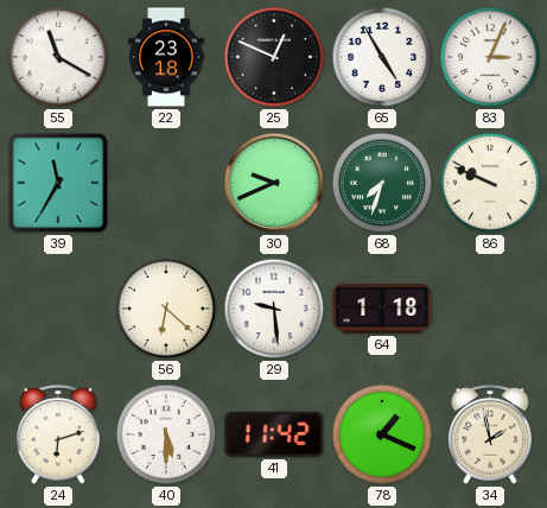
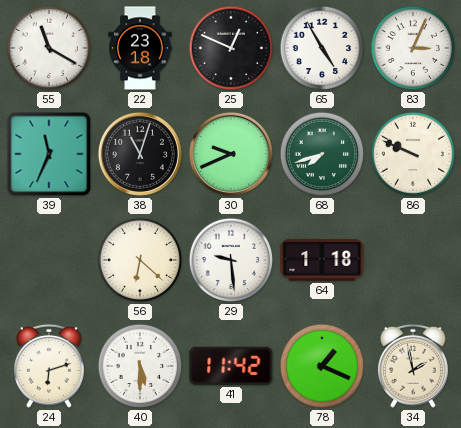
39: 11:35 -> 11:34 (49, 154)
38: none -> 11:03 (140, 154)
68: 7:33 -> 7:42 (322, 154)
